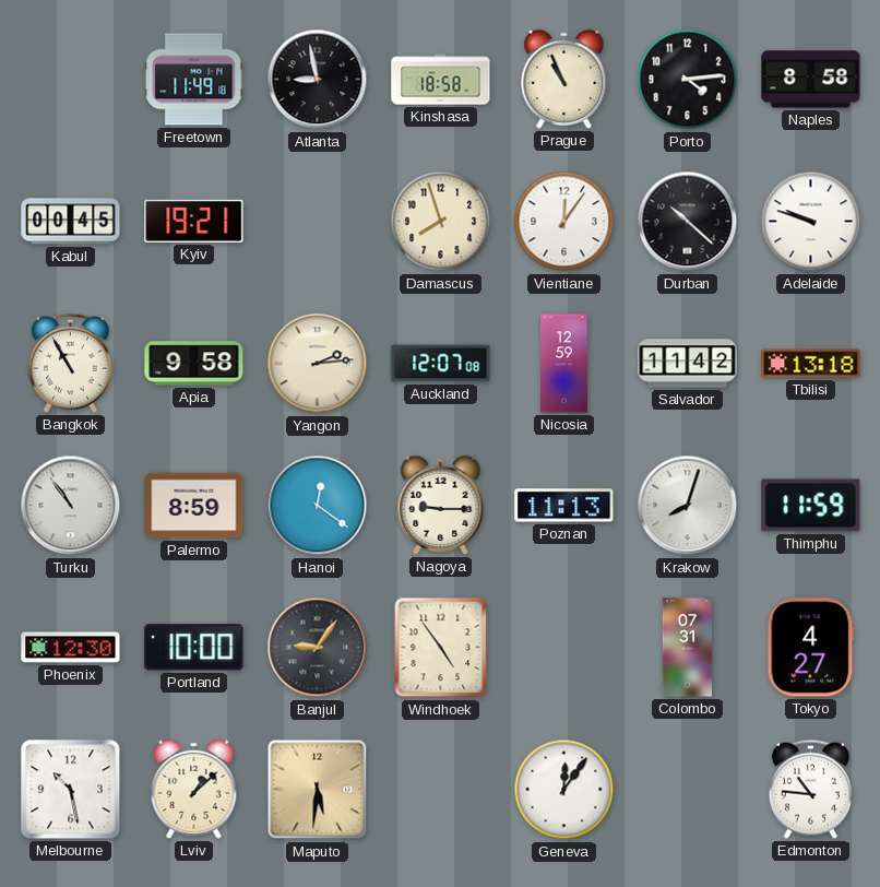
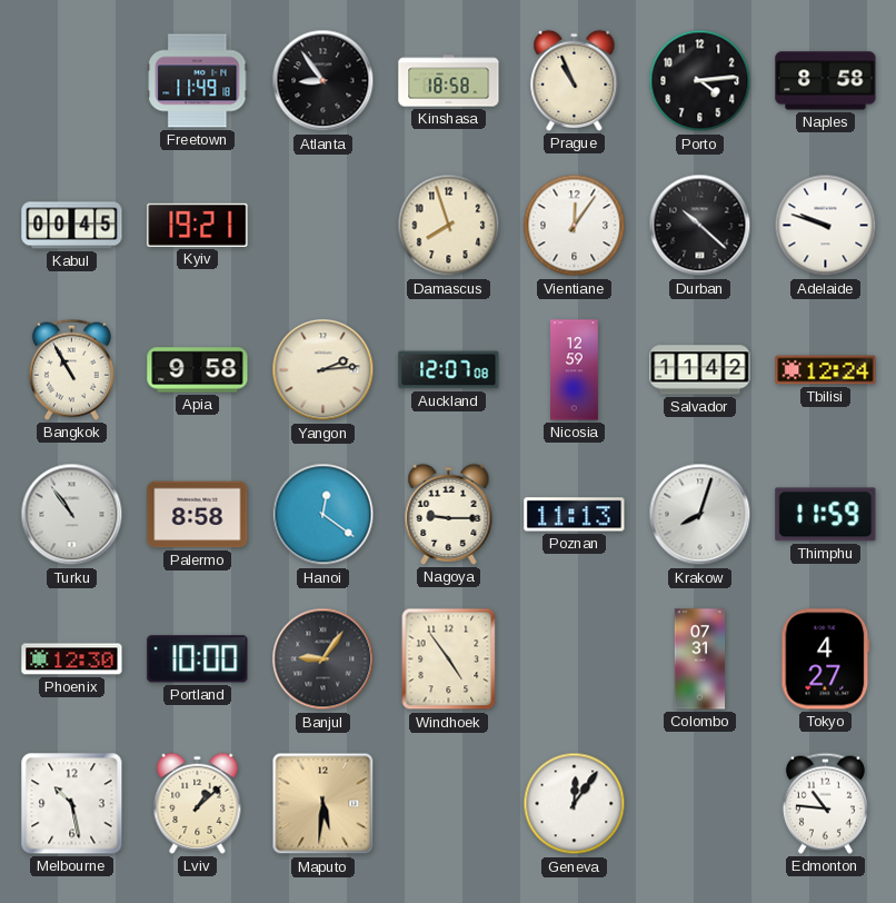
Atlanta: 8:58 -> 8:54 (323, 81)
Tbilisi: 13:18 -> 12:24 (826, 370)
Palermo: 8:59 -> 8:58 (198, 515)
